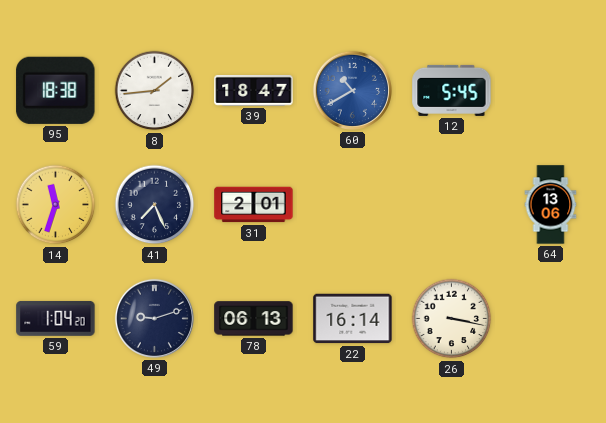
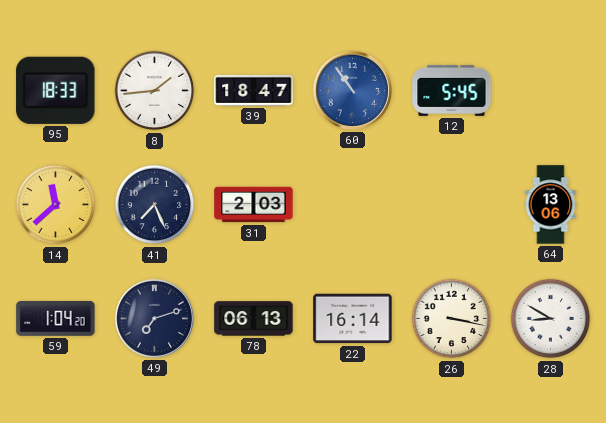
95: 18:38 -> 18:33 (56, 90)
60: 10:40 -> 10:54 (352, 90)
14: 11:33 -> 11:38 (56, 205)
31: 2:01 -> 2:03 (254, 205)
49: 9:12 -> 7:12 (154, 318)
28: none -> 8:50 (551, 319)
